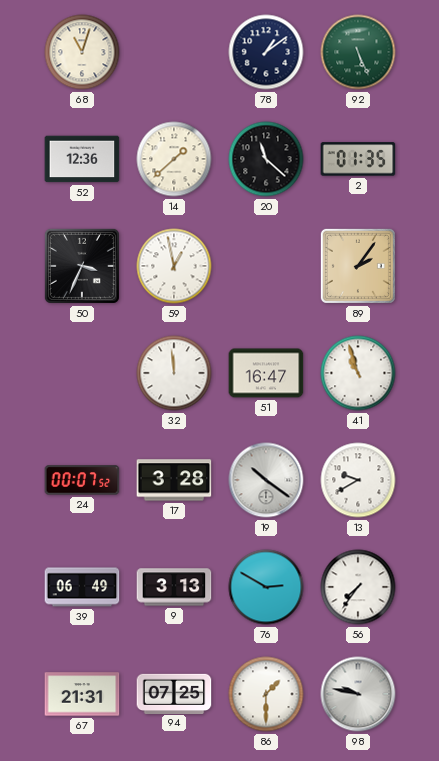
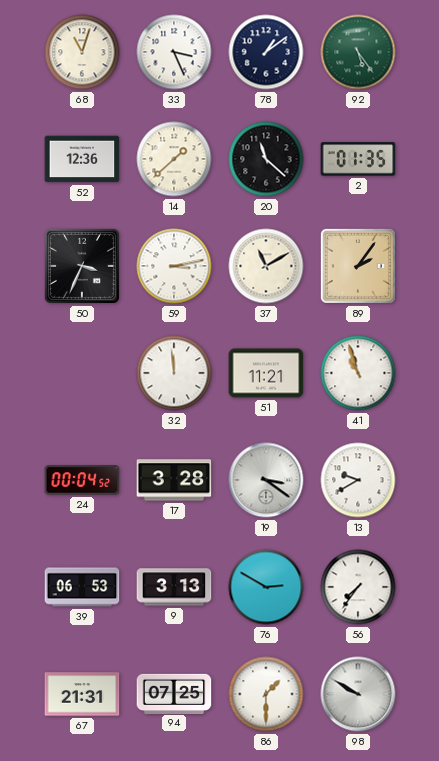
33: none -> 3:26 (174, 52)
92: 5:26 -> 5:24 (358, 52)
59: 12:58 -> 3:13 (174, 266)
37: none -> 11:10 (266, 266)
51: 16:47 -> 11:21 (266, 373)
24: 00:07 -> 00:04 (82, 480)
19: 10:21 -> 3:21 (266, 480)
39: 06:49 -> 06:53 (82, 587)
98: 9:47 -> 9:50 (358, 694)
